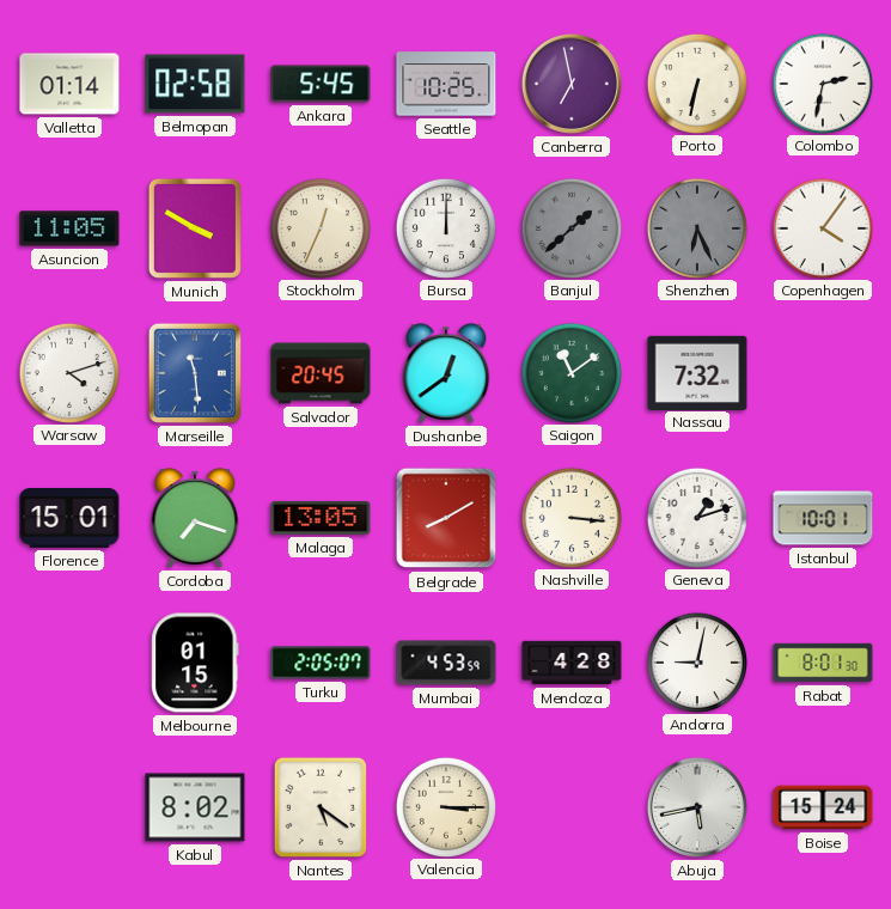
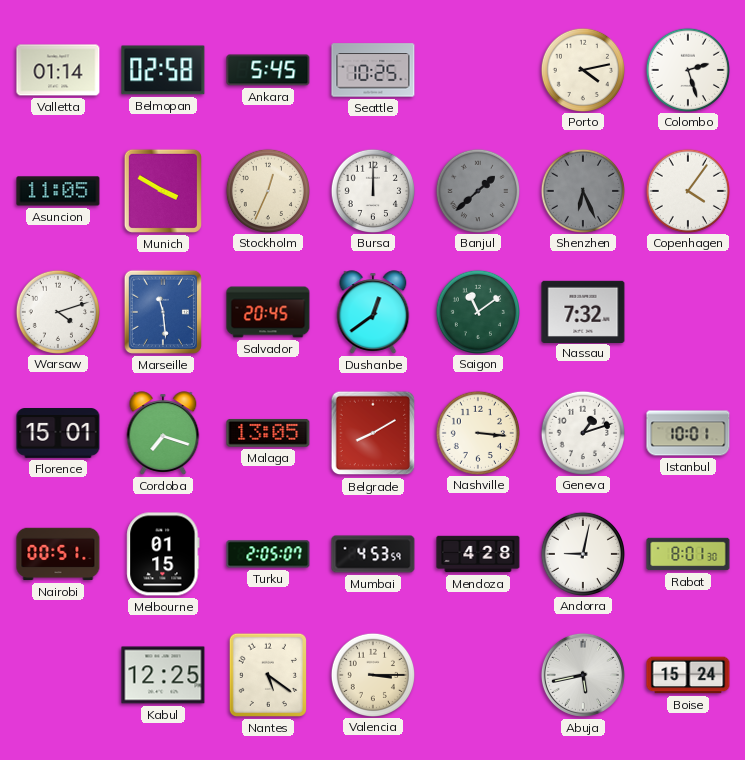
Canberra: 6:58 -> none (572, 84)
Porto: 6:32 -> 4:13 (582, 69)
Colombo: 2:32 -> 2:27 (687, 69)
Nairobi: none -> 00:51 (58, 554)
Kabul: 8:02 -> 12:25 (163, 675)
